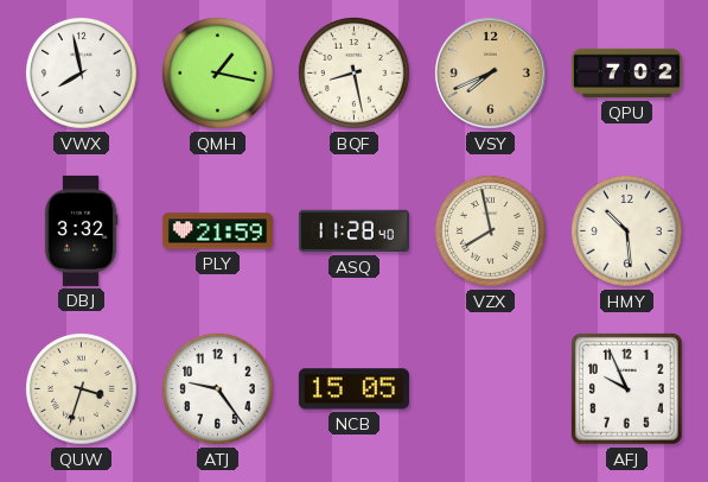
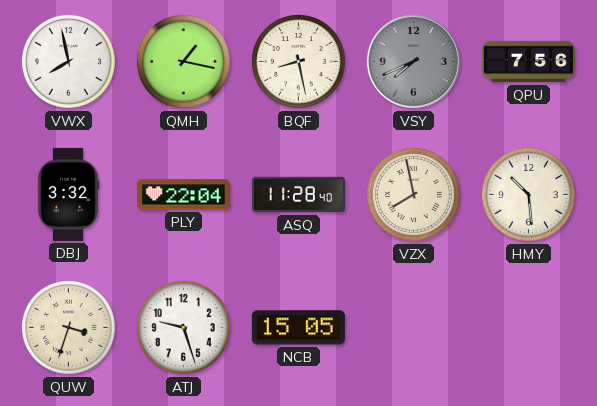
VSY dial: champagne -> grey (413, 61)
QPU: 7:02 -> 7:56 (528, 62)
PLY: 21:59 -> 22:04 (183, 195)
ATJ: 9:24 -> 9:27 (184, 328)
AFJ: 9:56 -> none (627, 389)
